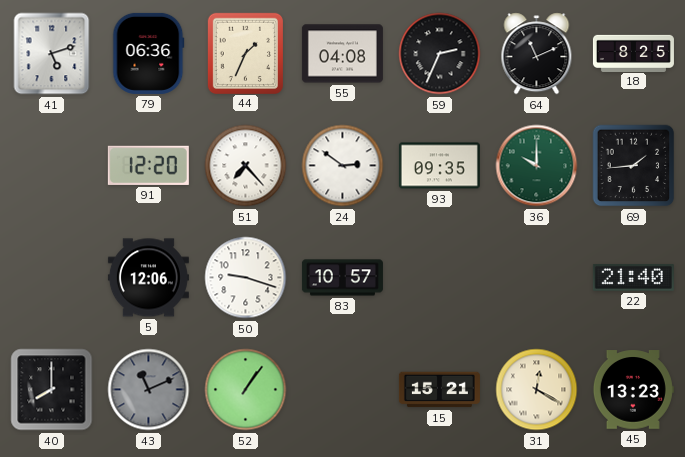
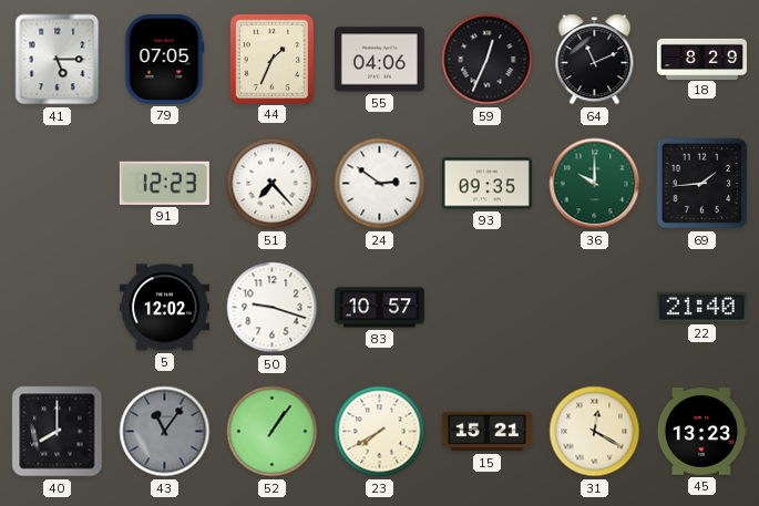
41: 5:12 -> 5:15 (58, 60)
79: 06:36 -> 07:05 (165, 59)
55: 04:08 -> 04:06 (379, 60)
59: 2:34 -> 12:34 (488, 60)
18: 8:25 -> 8:29 (701, 59)
91: 12:20 -> 12:23 (164, 183)
5: 12:06 -> 12:02 (164, 308)
43: 11:11 -> 11:06 (165, 432)
23: none -> 7:40 (380, 432)
